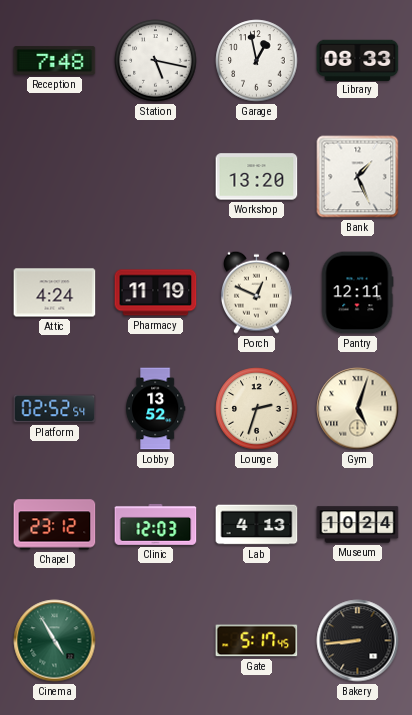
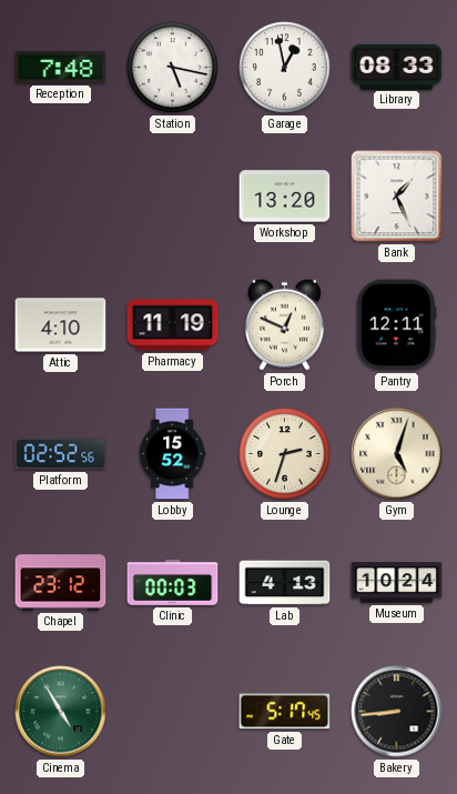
Attic: 4:24 -> 4:10 (61, 325)
Platform: 02:52:54 -> 02:52:56 (61, 454)
Lobby: 13:52 -> 15:52 (172, 454)
Clinic: 12:03 -> 00:03 (173, 582)
